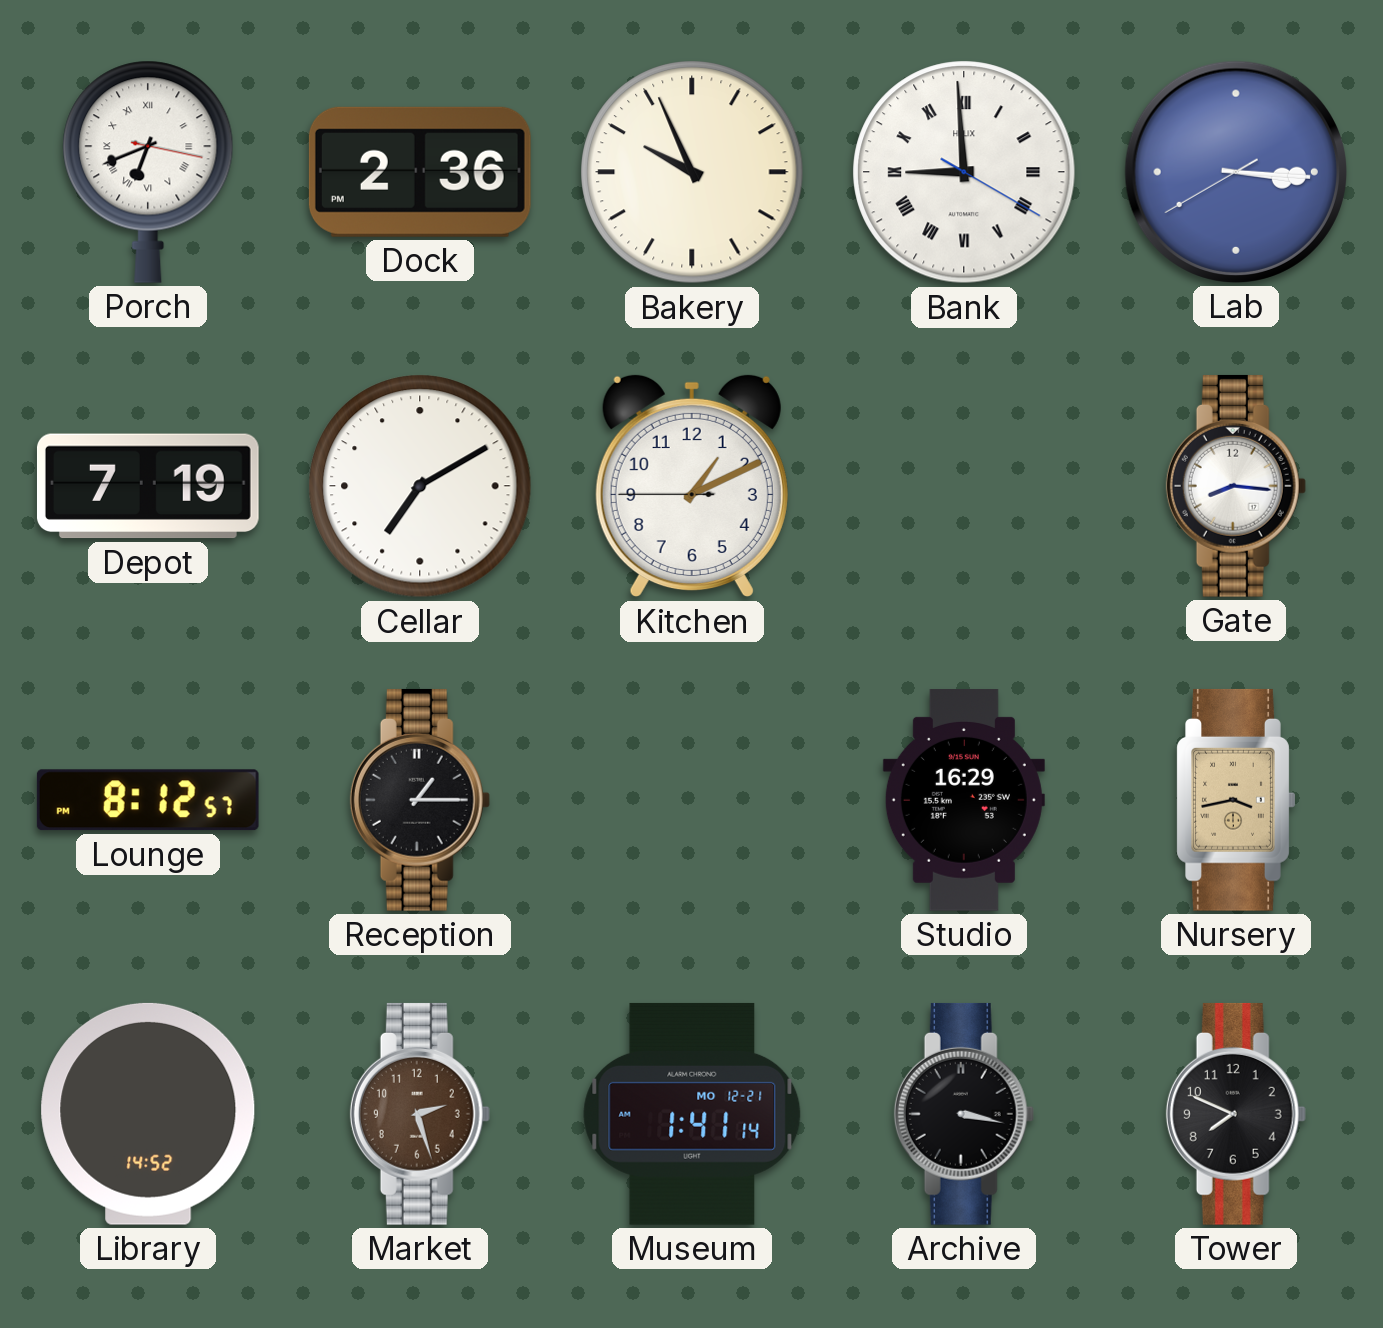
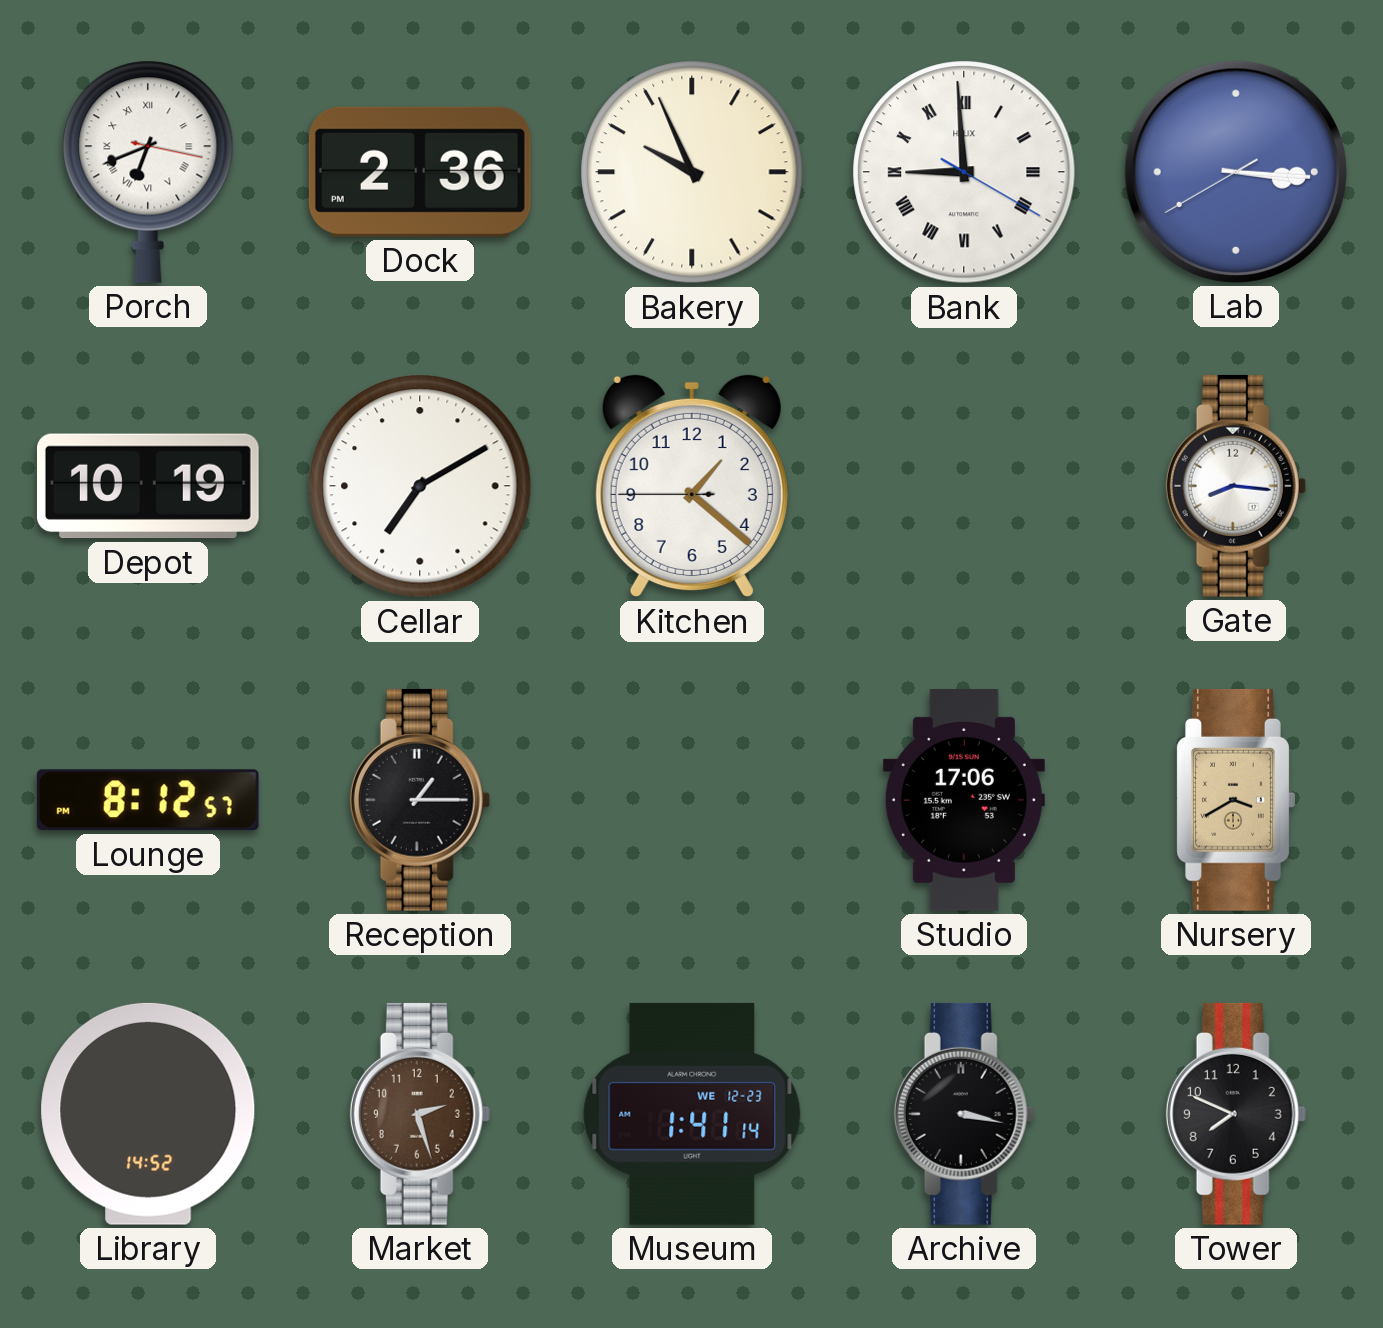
Depot: 7:19 -> 10:19 (148, 486)
Kitchen: 1:10 -> 1:21 (692, 486)
Studio: 16:29 -> 17:06 (964, 801)
Nursery: 3:43 -> 3:40 (1236, 800)
Museum date: MO 12-21 -> WE 12-23 (692, 1114)
